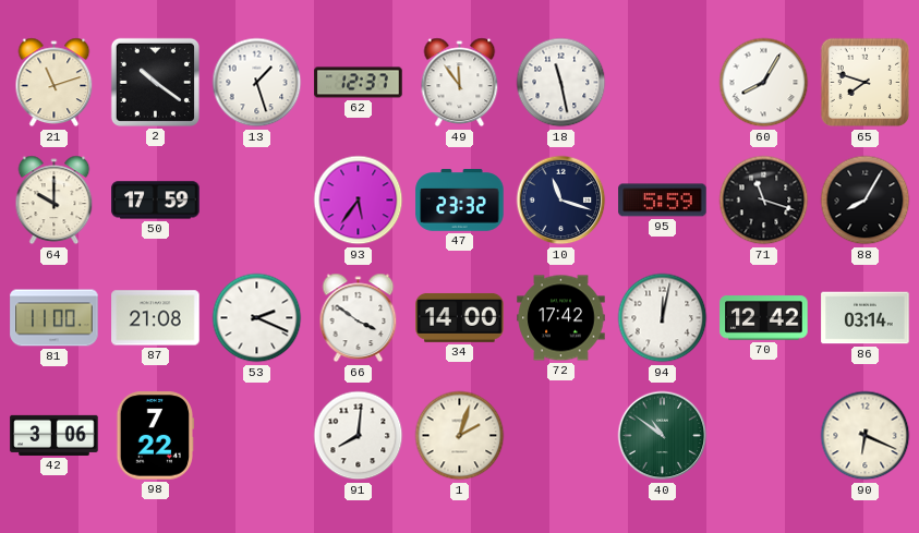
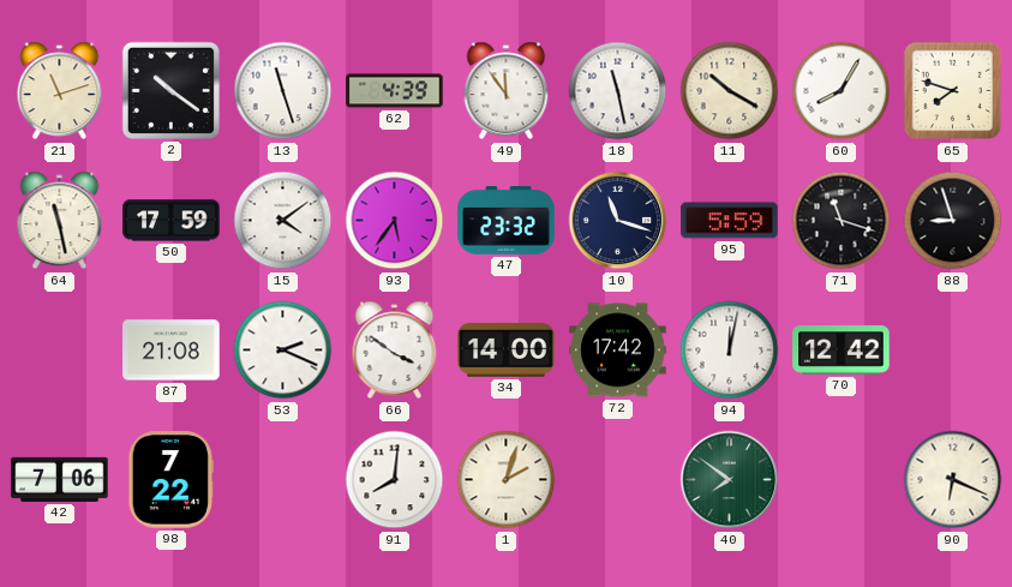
13: 1:27 -> 11:27 (283, 91)
62: 12:37 -> 4:39 (395, 91)
11: none -> 10:20 (730, 91)
64: 10:00 -> 11:28 (60, 221)
15: none -> 4:09 (283, 221)
88: 8:05 -> 8:57 (953, 221)
81: 11:00 -> none (55, 318)
86: 03:14 -> none (866, 318)
42: 3:06 -> 7:06 (60, 479)
40: 10:51 -> 7:51 (730, 480)
